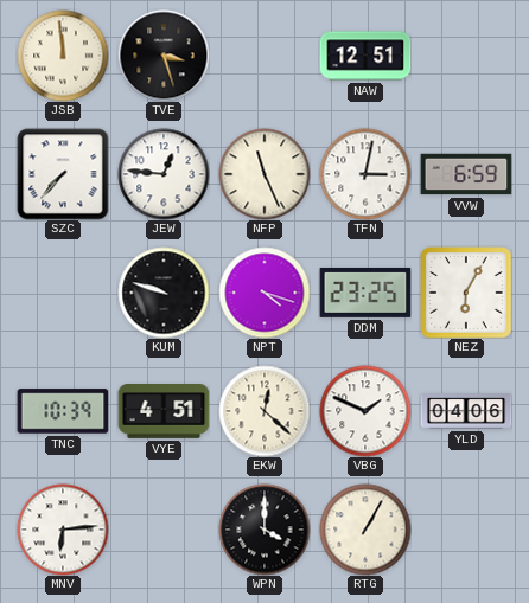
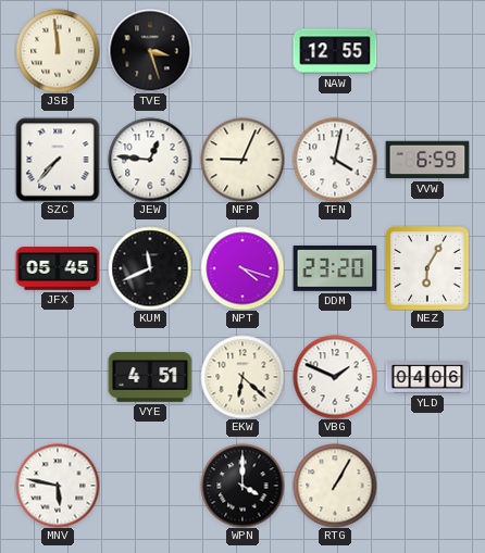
NAW: 12:51 -> 12:55 (335, 51)
NFP: 11:26 -> 9:04 (242, 160)
TFN: 3:02 -> 4:02 (335, 160)
JFX: none -> 05:45 (58, 268)
KUM: 9:48 -> 11:41 (150, 268)
DDM: 23:25 -> 23:20 (335, 268)
TNC: 10:39 -> none (63, 411)
EKW: 12:22 -> 6:22 (242, 377)
MNV: 6:14 -> 5:47 (58, 486)
